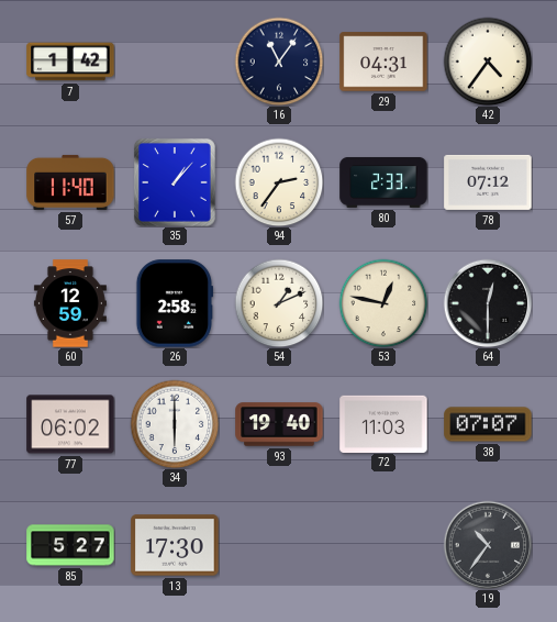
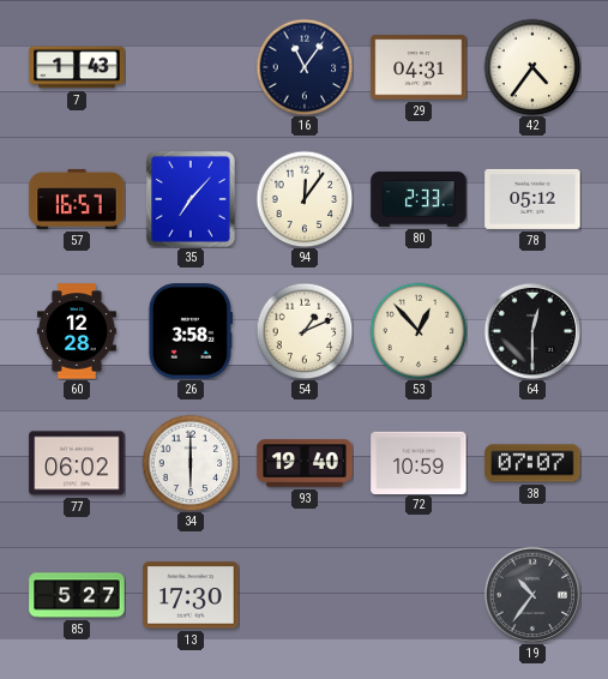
7: 1:42 -> 1:43 (77, 67)
57: 11:40 -> 16:57 (77, 199)
35: 1:07 -> 7:07 (191, 199)
94: 2:36 -> 12:06 (305, 199)
78: 07:12 -> 05:12 (532, 199)
60: 12:59 -> 12:28 (77, 331)
26: 2:58 -> 3:58 (189, 331)
53: 12:47 -> 12:53 (419, 331)
72: 11:03 -> 10:59 (419, 462)
